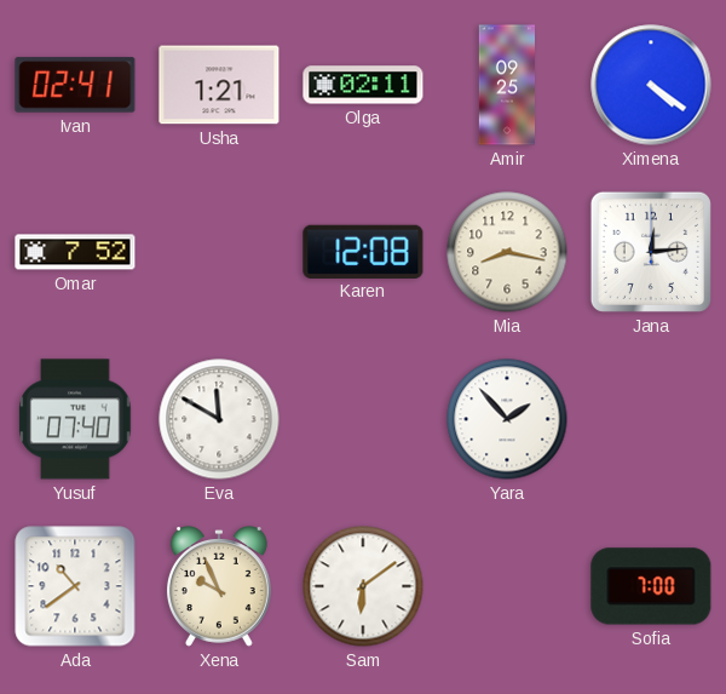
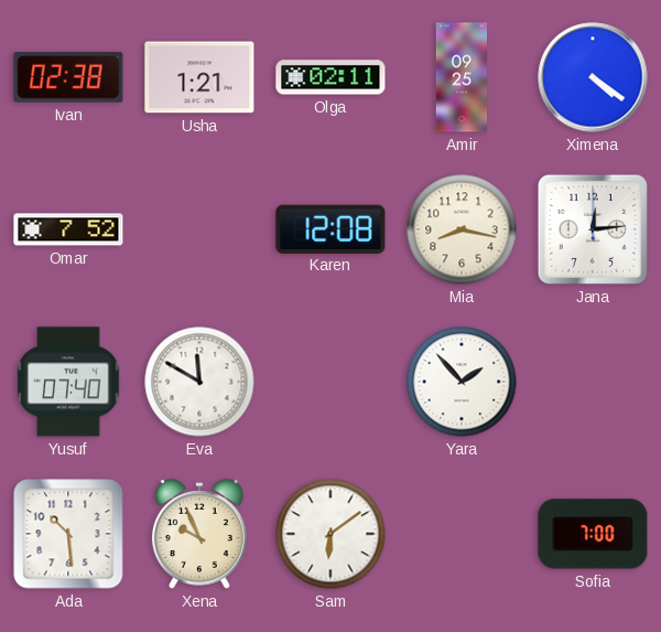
Ivan: 02:41 -> 02:38 (68, 77)
Ada: 10:39 -> 10:29 (68, 534)
